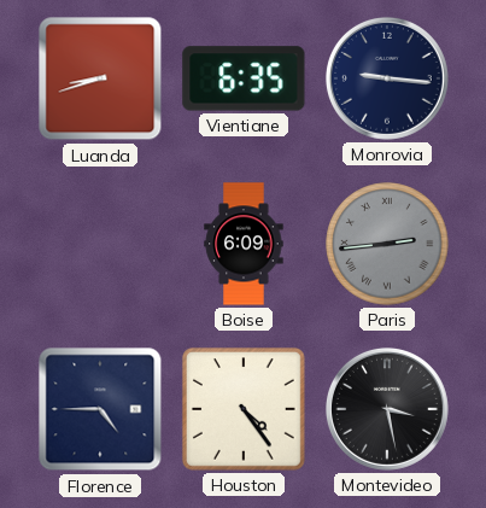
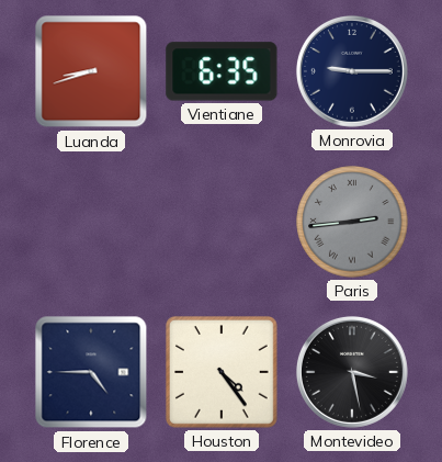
Monrovia: 9:16 -> 9:15 (352, 71)
Boise: 6:09 -> none (244, 244)
